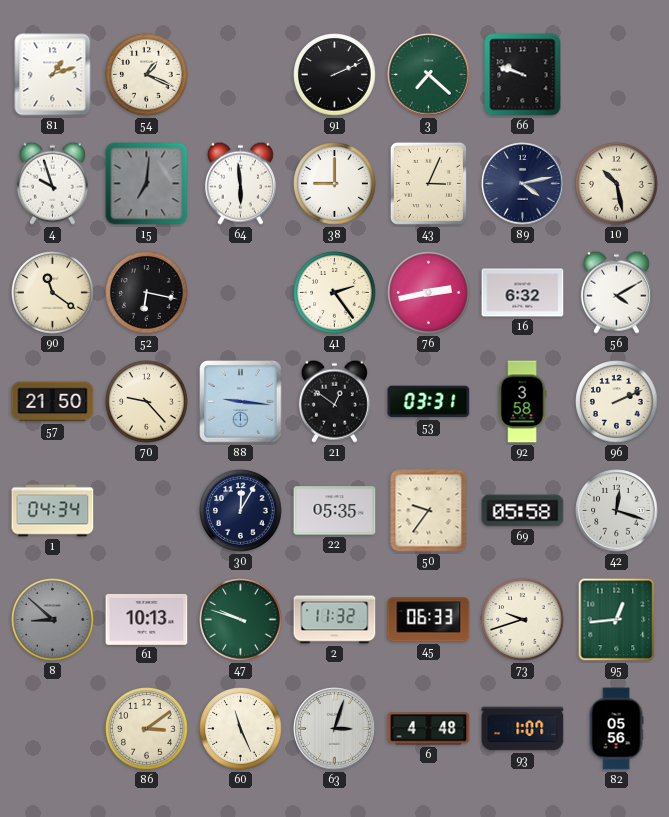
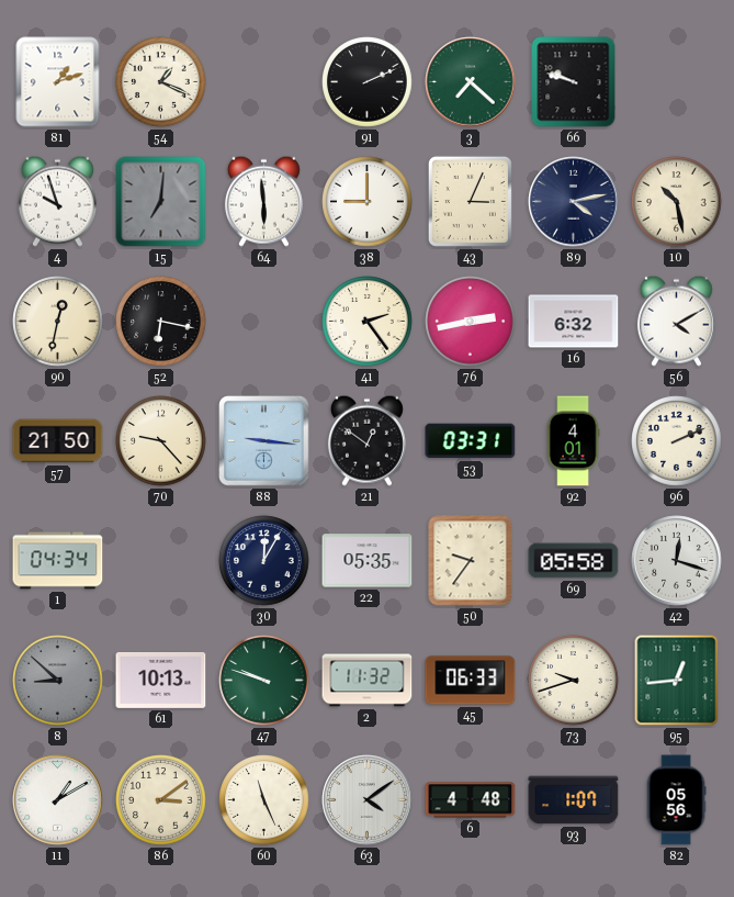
90: 11:21 -> 12:32 (58, 322)
92: 3:58 -> 4:01 (573, 441)
11: none -> 1:10 (58, 800)
63: 3:03 -> 4:09 (368, 800)
